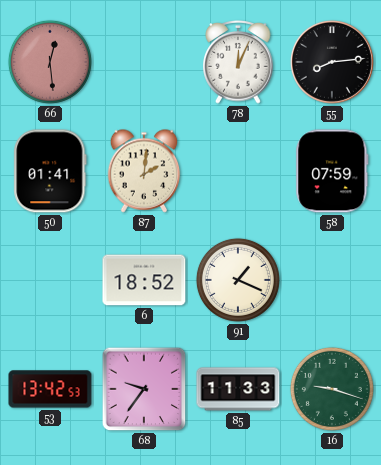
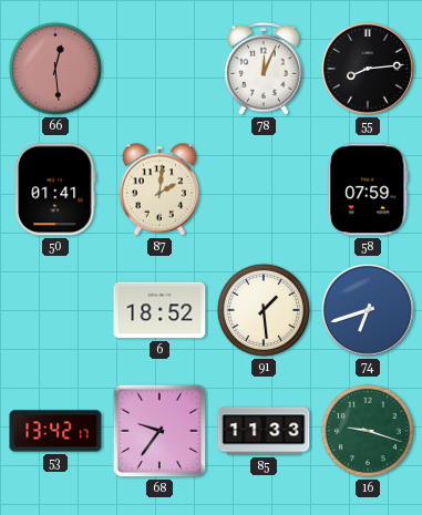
91: 1:19 -> 1:29 (264, 310)
74: none -> 6:42 (368, 310)
53: 13:42:53 -> 13:42:17 (55, 431)
